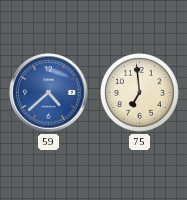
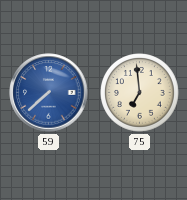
59: 4:38 -> 7:38 (49, 93)
